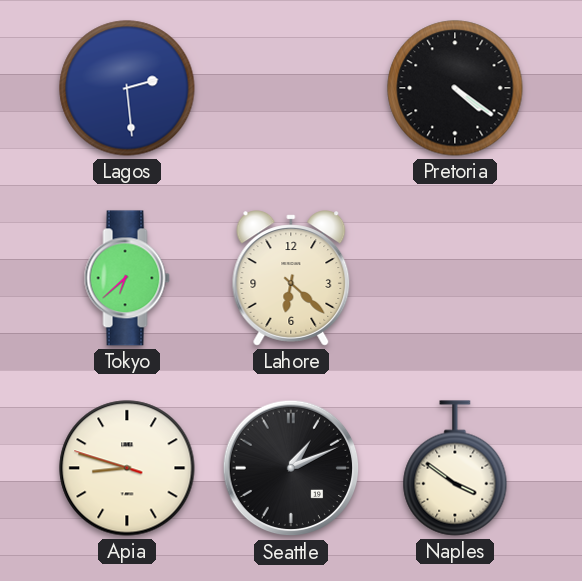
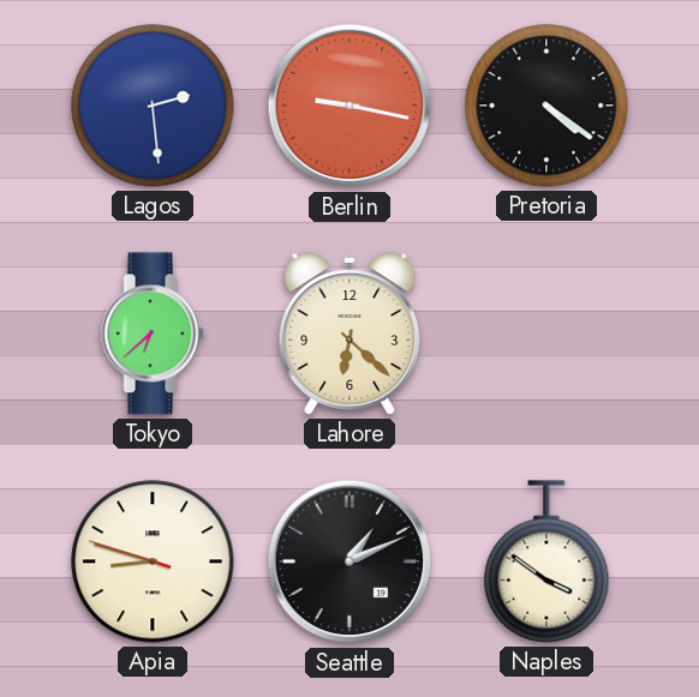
Berlin: none -> 9:17 (349, 106)
